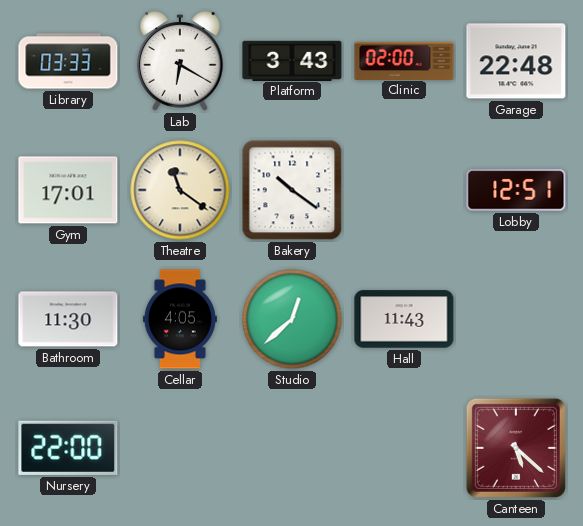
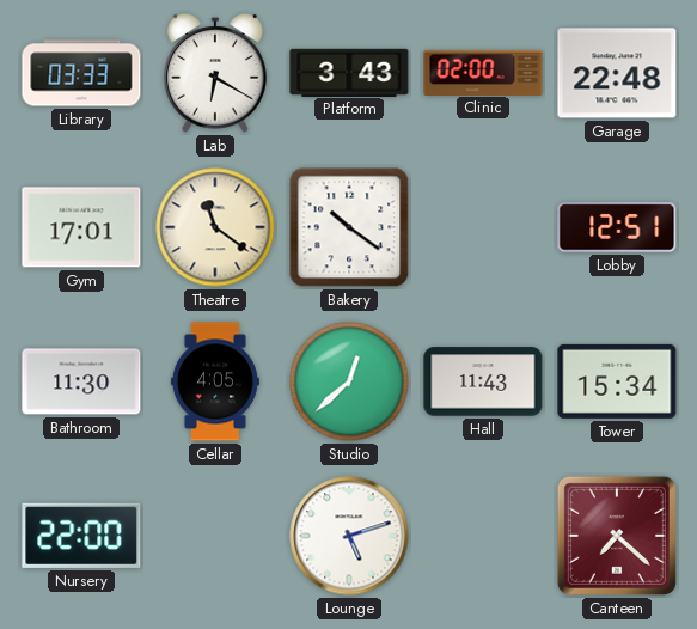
Tower: none -> 15:34 (617, 381)
Lounge: none -> 5:12 (349, 536)
Canteen: 5:22 -> 7:22 (617, 536)
